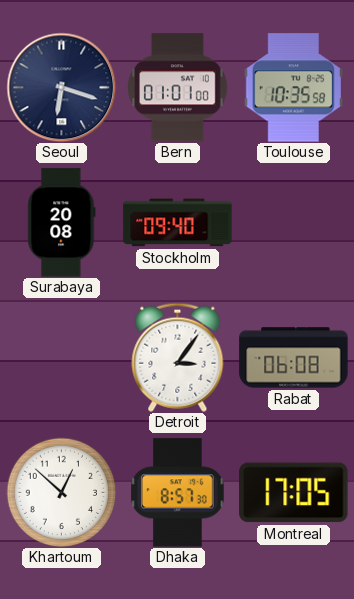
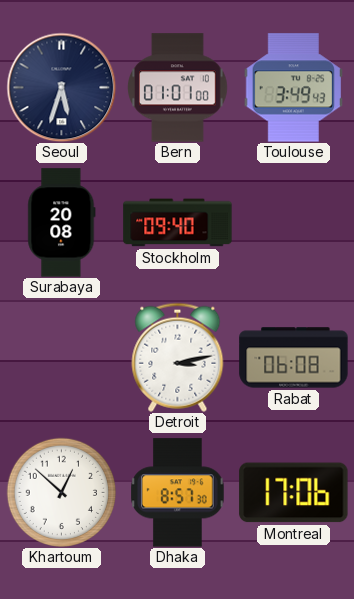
Seoul: 6:18 -> 5:33 (61, 87)
Toulouse: 10:35 -> 3:49 (293, 88)
Detroit: 3:06 -> 3:13 (178, 357)
Montreal: 17:05 -> 17:06 (294, 493)
